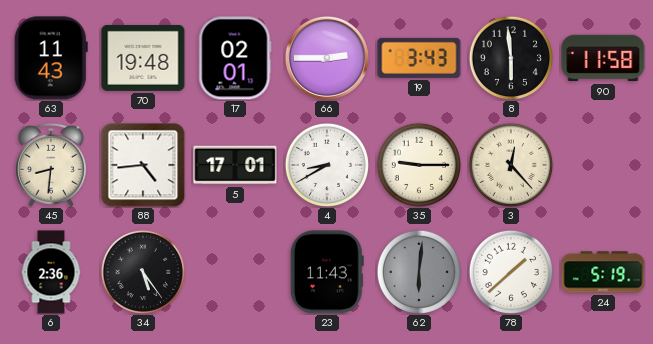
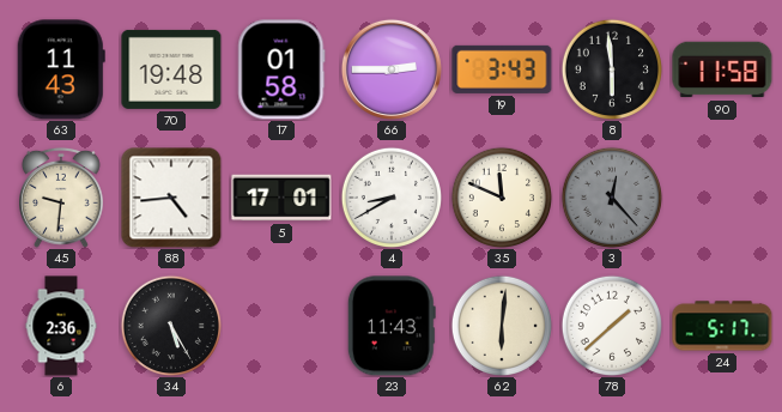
17: 02:01 -> 01:58 (281, 69)
45: 8:31 -> 9:31 (62, 198)
35: 9:15 -> 11:49 (501, 196)
3 dial: cream -> grey (611, 196)
34: 5:24 -> 5:25 (170, 325)
62 dial: grey -> cream (501, 325)
24: 5:19 -> 5:17 (722, 326)
